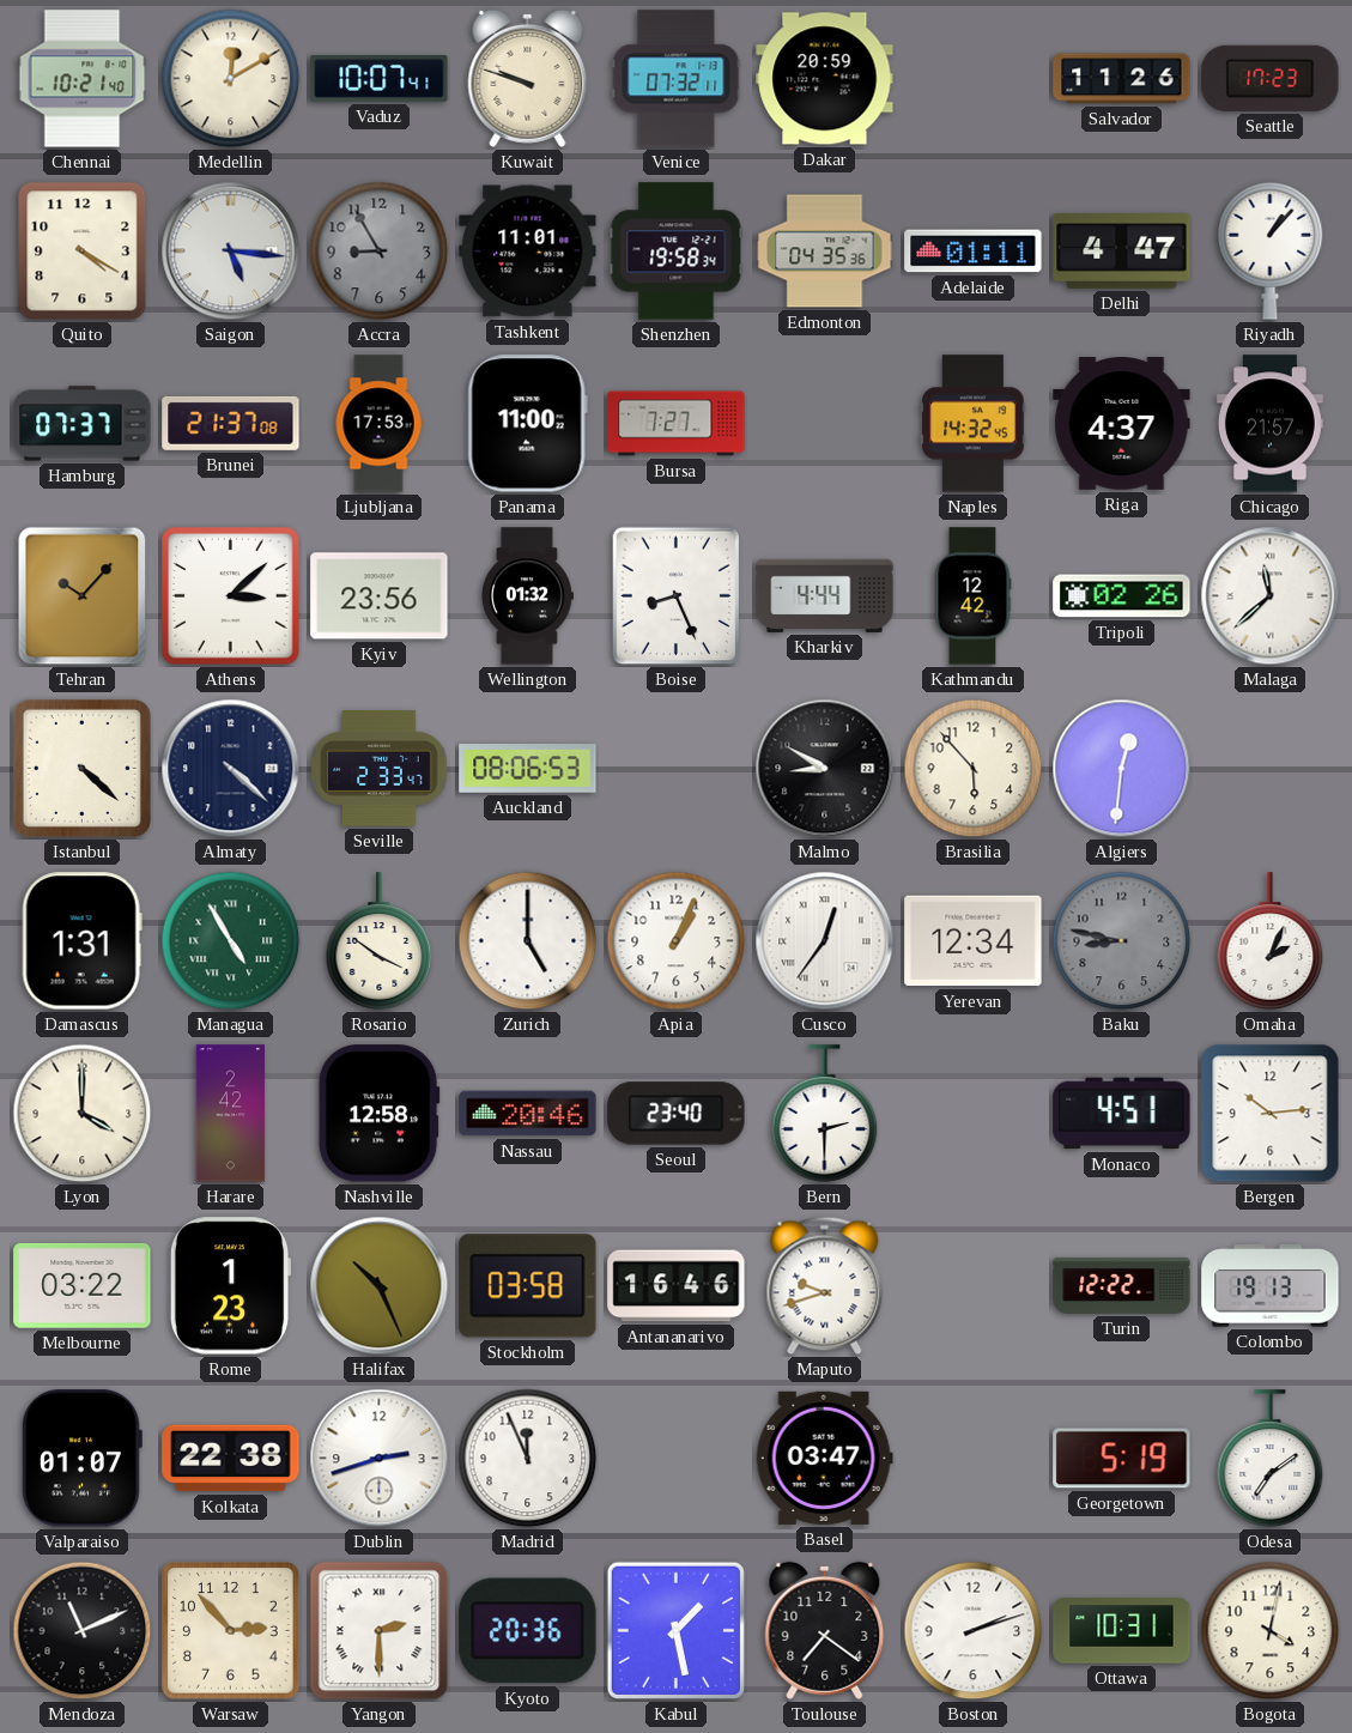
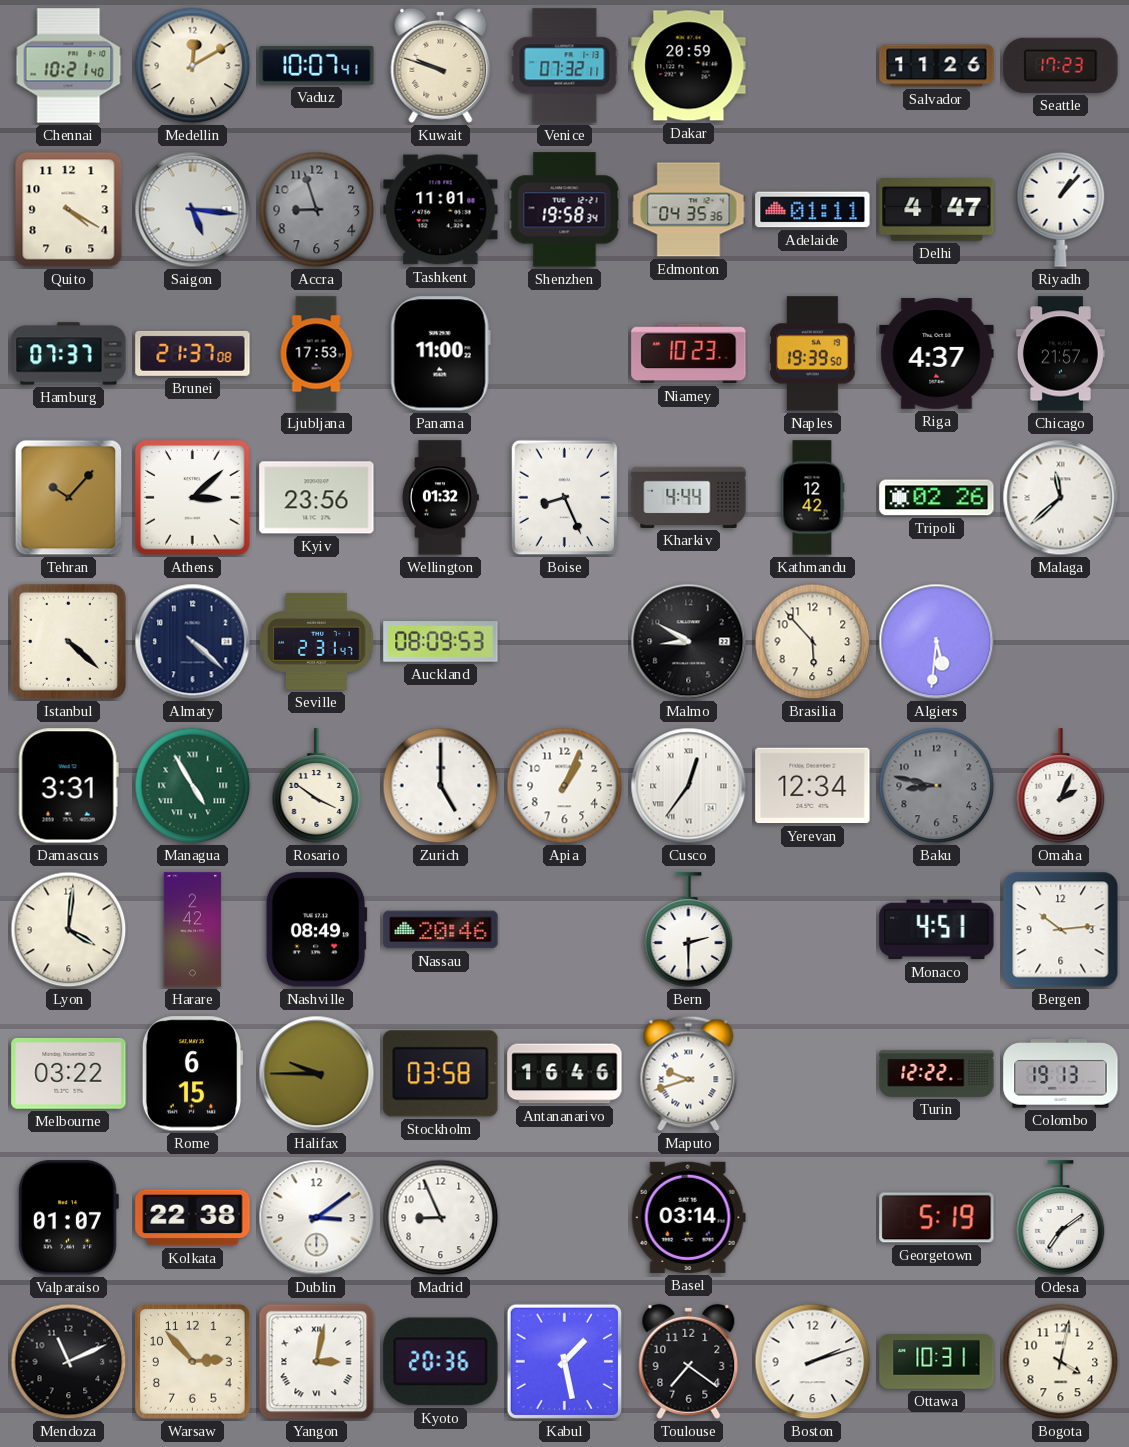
Accra: 8:55 -> 8:57 (317, 210)
Bursa: 7:27 -> none (677, 424)
Niamey: none -> 10:23 (689, 354)
Naples: 14:32 -> 19:39 (813, 354)
Seville: 2:33 -> 2:31 (317, 641)
Auckland: 08:06 -> 08:09 (441, 642)
Algiers: 12:31 -> 5:31 (937, 642)
Damascus: 1:31 -> 3:31 (68, 786)
Lyon: 4:00 -> 4:01 (69, 930)
Nashville: 12:58 -> 08:49 (316, 930)
Seoul: 23:40 -> none (677, 1114)
Rome: 1:23 -> 6:15 (192, 1074)
Halifax: 10:26 -> 9:45 (317, 1074)
Dublin: 2:42 -> 3:09 (317, 1218)
Madrid: 11:56 -> 8:56 (441, 1218)
Basel: 03:47 -> 03:14 (688, 1217)
Yangon: 2:30 -> 3:02 (317, 1362)
